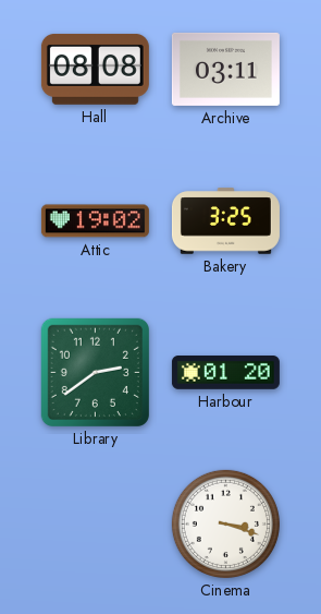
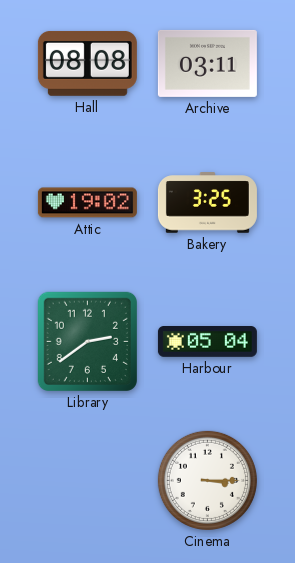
Harbour: 01:20 -> 05:04 (207, 342)
Cinema: 3:18 -> 3:15 (207, 480)
